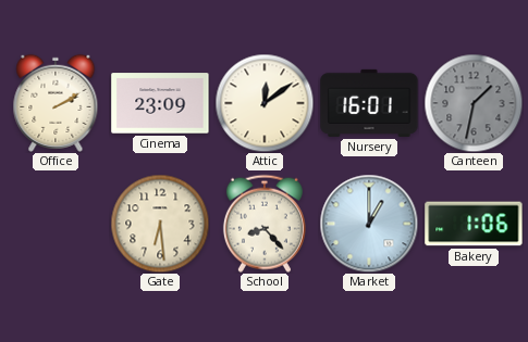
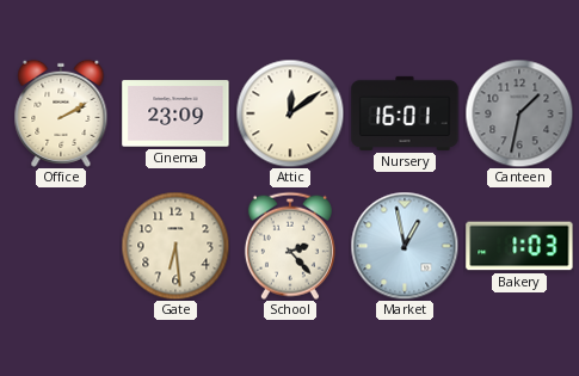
School: 8:23 -> 2:23 (290, 246)
Market: 1:00 -> 12:58 (405, 246)
Bakery: 1:06 -> 1:03 (519, 246)
